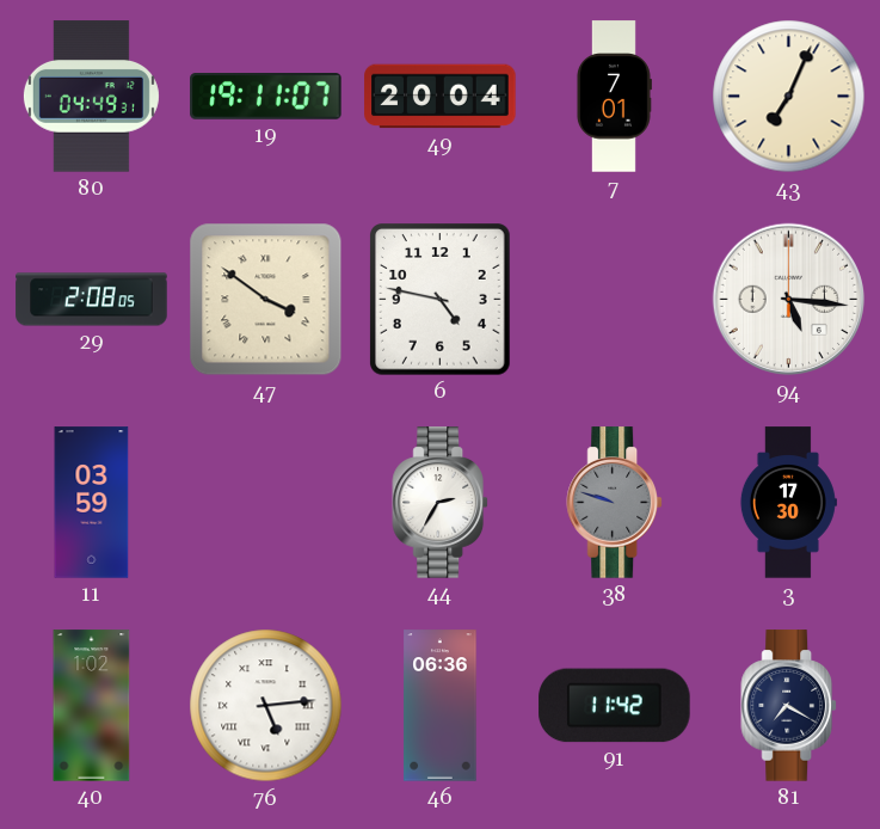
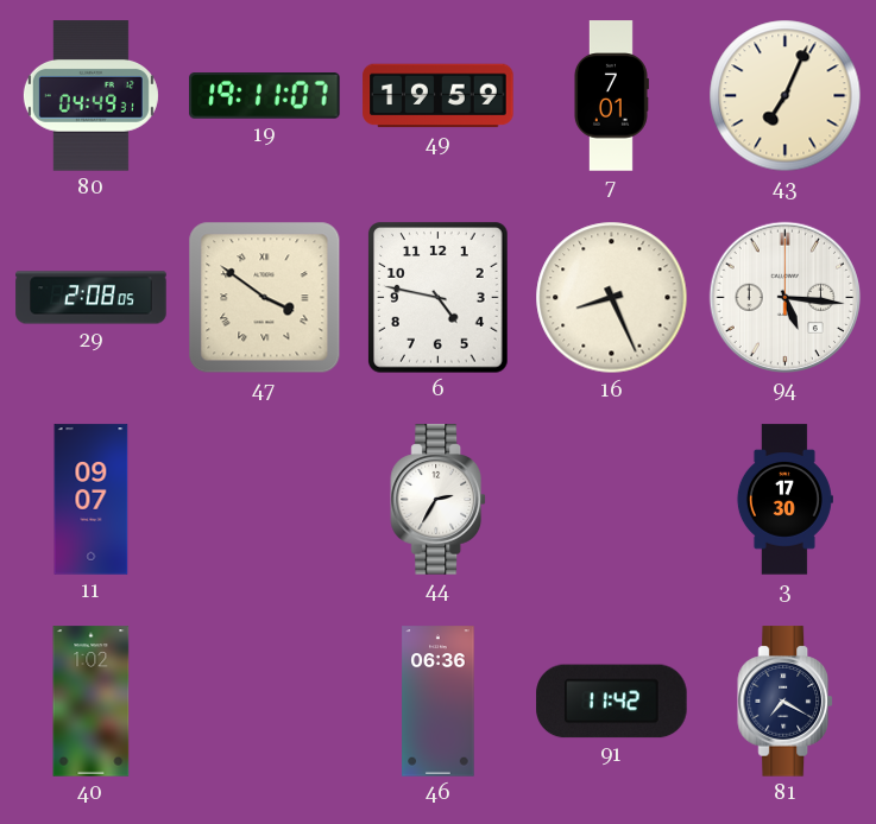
49: 20:04 -> 19:59 (439, 96)
16: none -> 8:26 (612, 298)
11: 03:59 -> 09:07 (92, 500)
38: 9:48 -> none (614, 503)
76: 5:14 -> none (266, 706)
